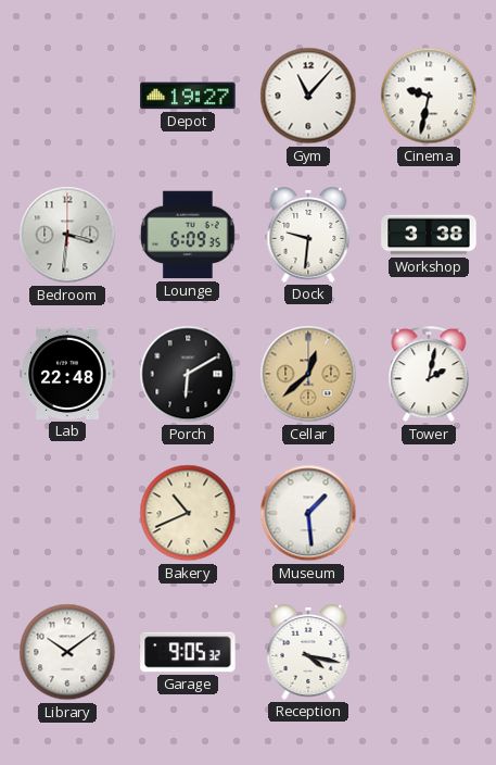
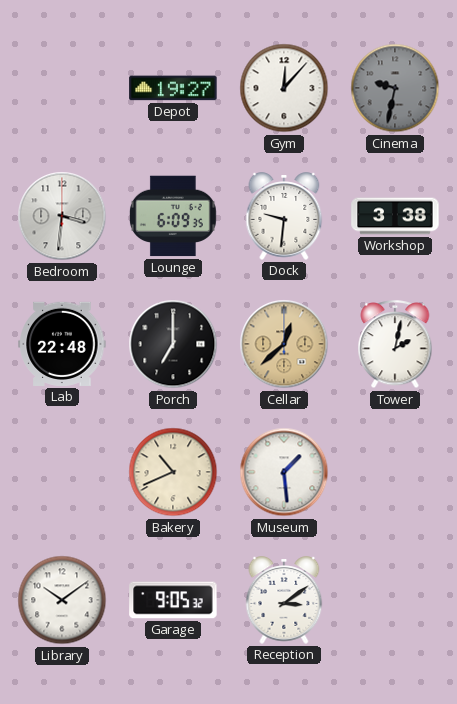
Gym: 11:07 -> 12:07 (284, 88)
Cinema dial: white -> grey (395, 88)
Porch: 6:10 -> 7:00 (173, 344)
Reception: 4:17 -> 3:09 (284, 600)
